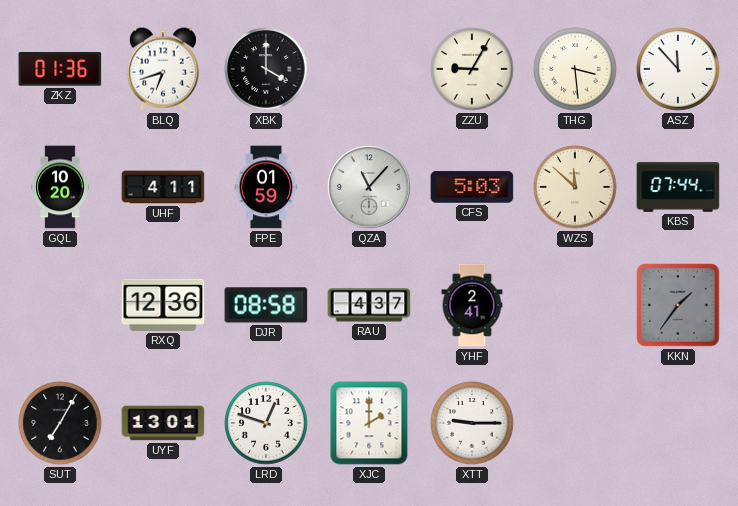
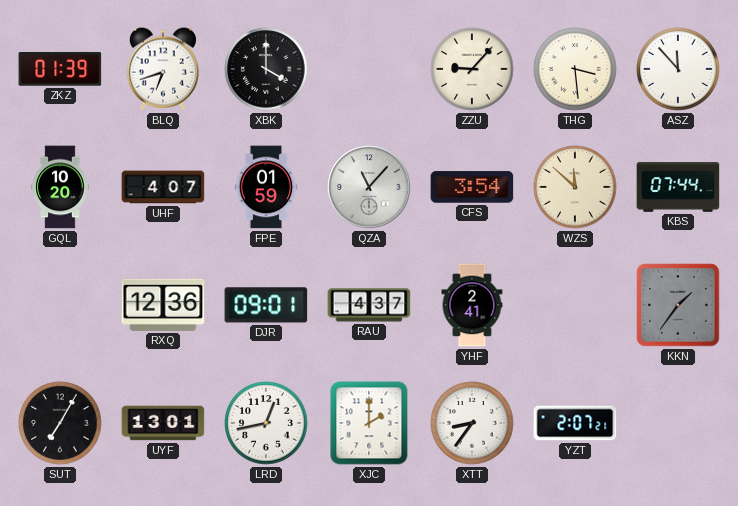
ZKZ: 01:36 -> 01:39 (60, 70)
ZZU: 9:05 -> 9:07 (472, 69)
UHF: 4:11 -> 4:07 (163, 187)
CFS: 5:03 -> 3:54 (472, 187)
DJR: 08:58 -> 09:01 (266, 305)
LRD: 12:48 -> 12:43 (266, 423)
XTT: 9:15 -> 8:36 (472, 423)
YZT: none -> 2:07 (575, 423)
